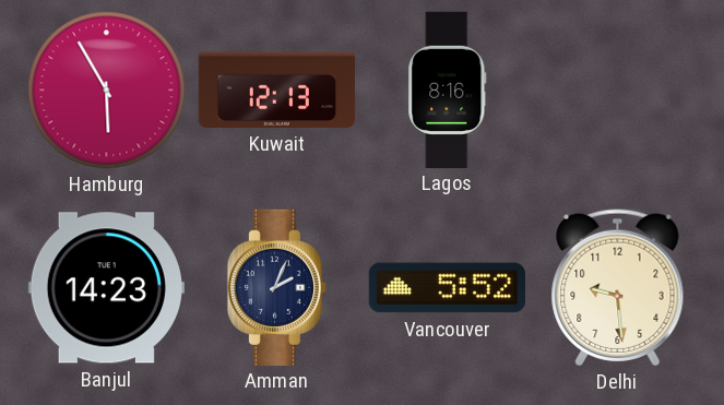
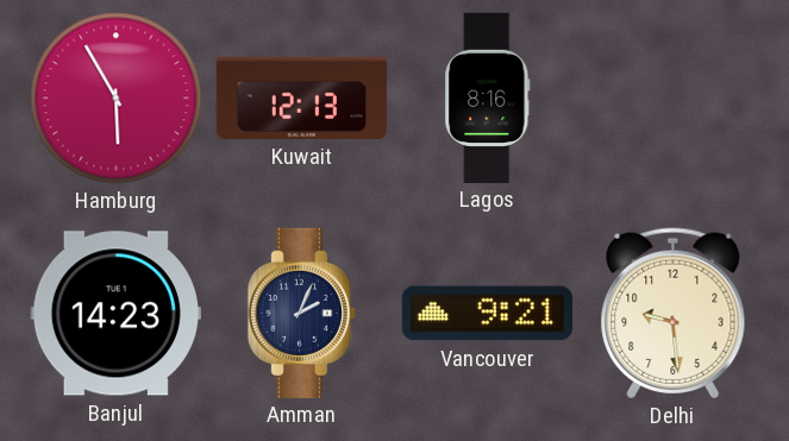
Vancouver: 5:52 -> 9:21 (487, 314)
